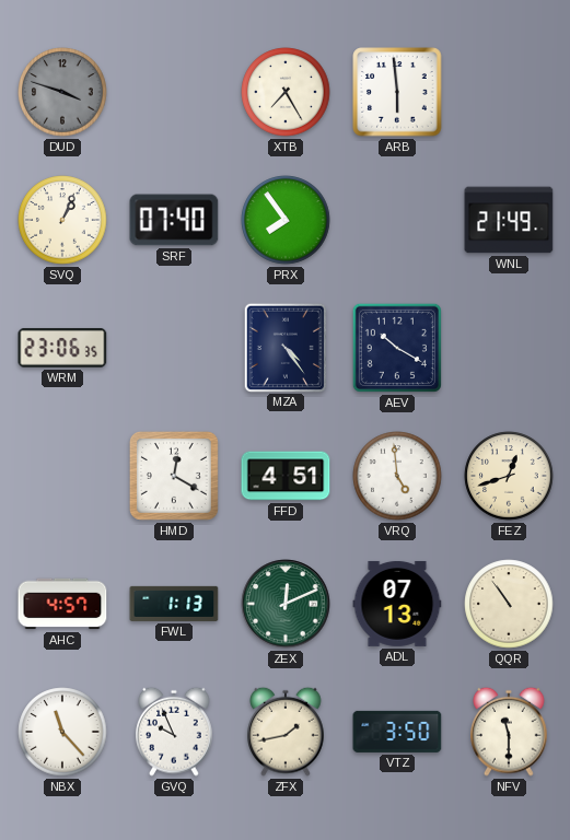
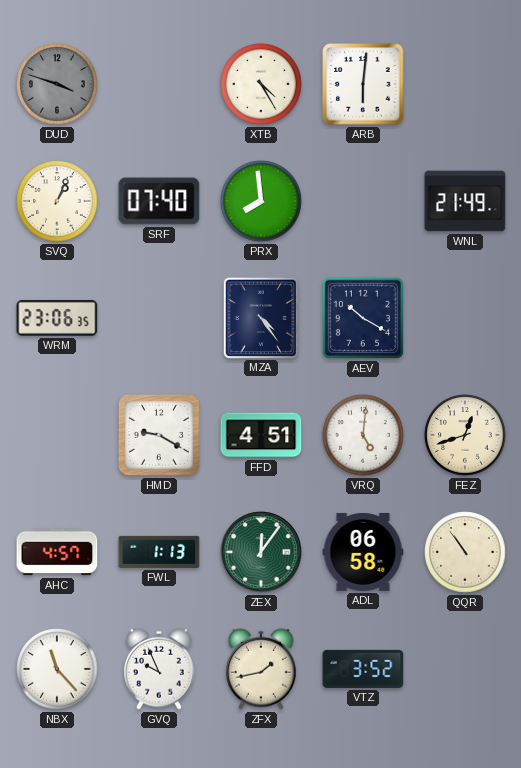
XTB: 7:25 -> 4:25 (261, 84)
ARB: 5:59 -> 6:01 (363, 84)
PRX: 7:54 -> 7:59 (261, 201)
HMD: 12:20 -> 9:20 (159, 435)
VRQ: 4:59 -> 5:01 (363, 435)
ZEX: 12:11 -> 12:06 (261, 552)
ADL: 07:13 -> 06:58 (363, 552)
VTZ: 3:50 -> 3:52 (363, 669)
NFV: 11:30 -> none (509, 732)
